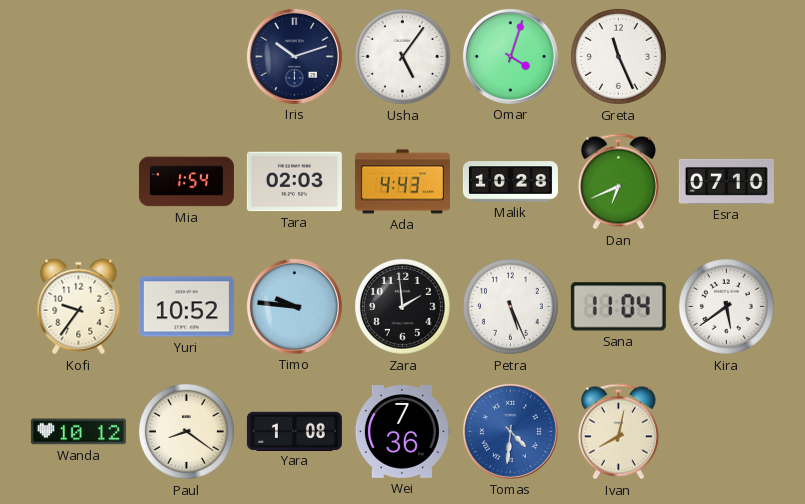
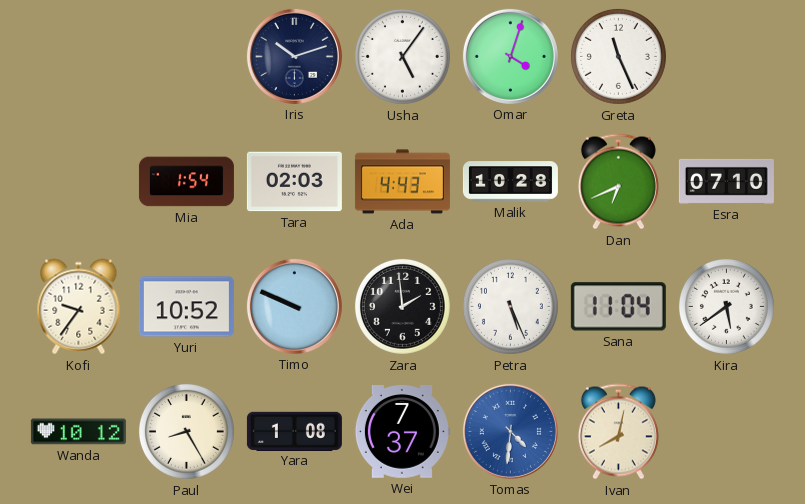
Timo: 9:46 -> 9:49 (294, 306)
Paul: 8:21 -> 8:25 (186, 431)
Wei: 7:36 -> 7:37 (402, 432)
